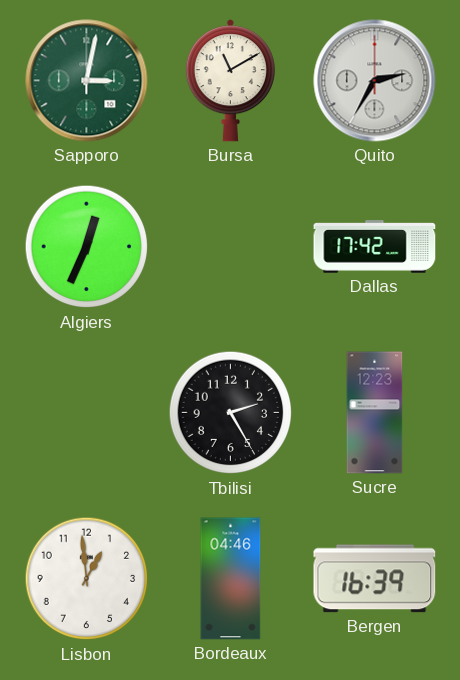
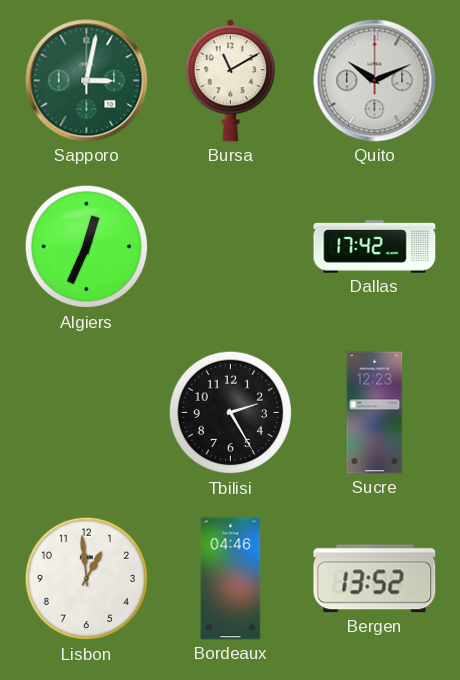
Quito: 2:35 -> 10:11 (375, 81)
Bergen: 16:39 -> 13:52 (375, 579)
